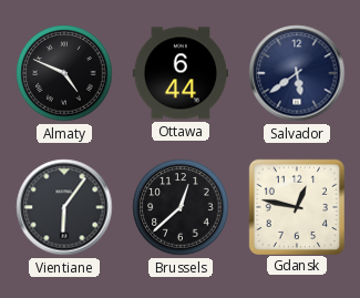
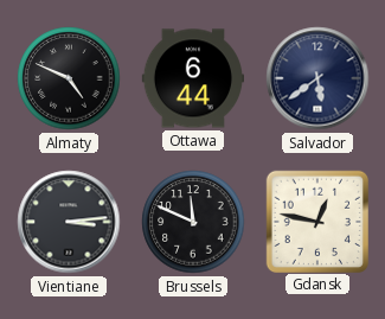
Vientiane: 6:06 -> 3:14 (69, 222)
Brussels: 12:38 -> 11:49 (193, 222)
